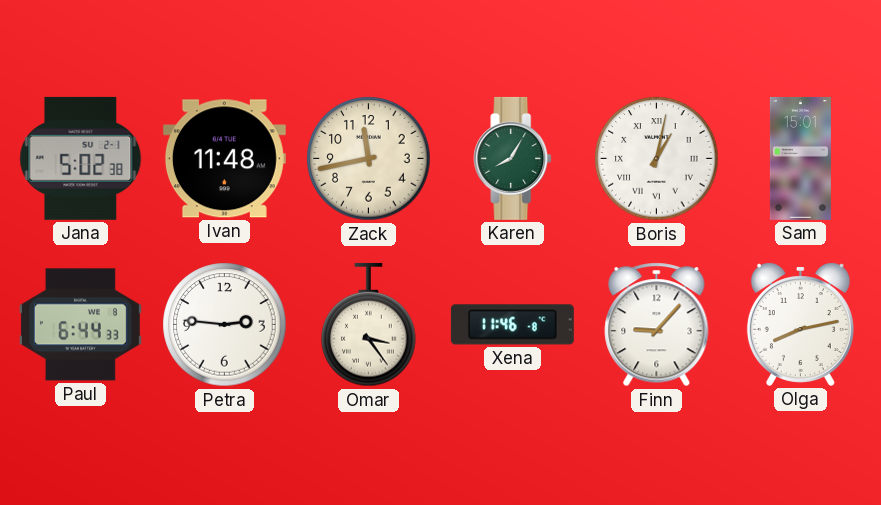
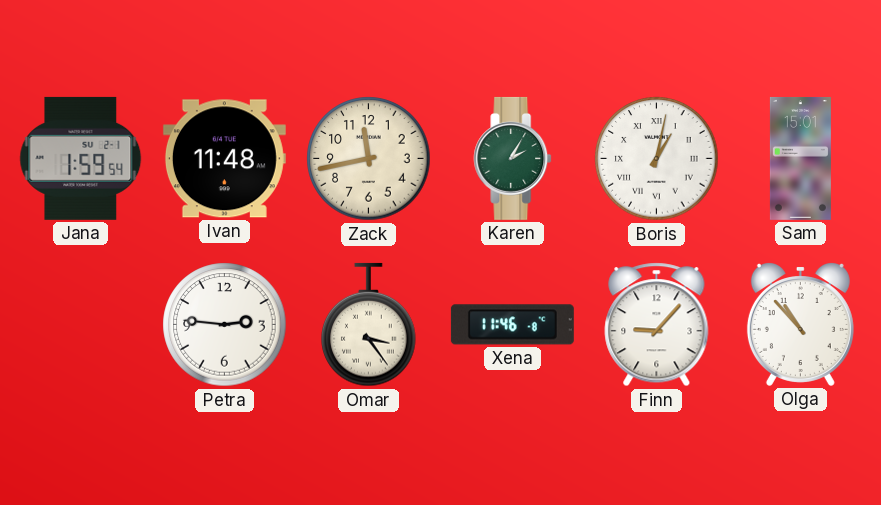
Jana: 5:02 -> 1:59 (81, 158)
Karen: 8:05 -> 2:05 (513, 158)
Paul: 6:44 -> none (80, 325)
Olga: 8:13 -> 10:53 (800, 325)
